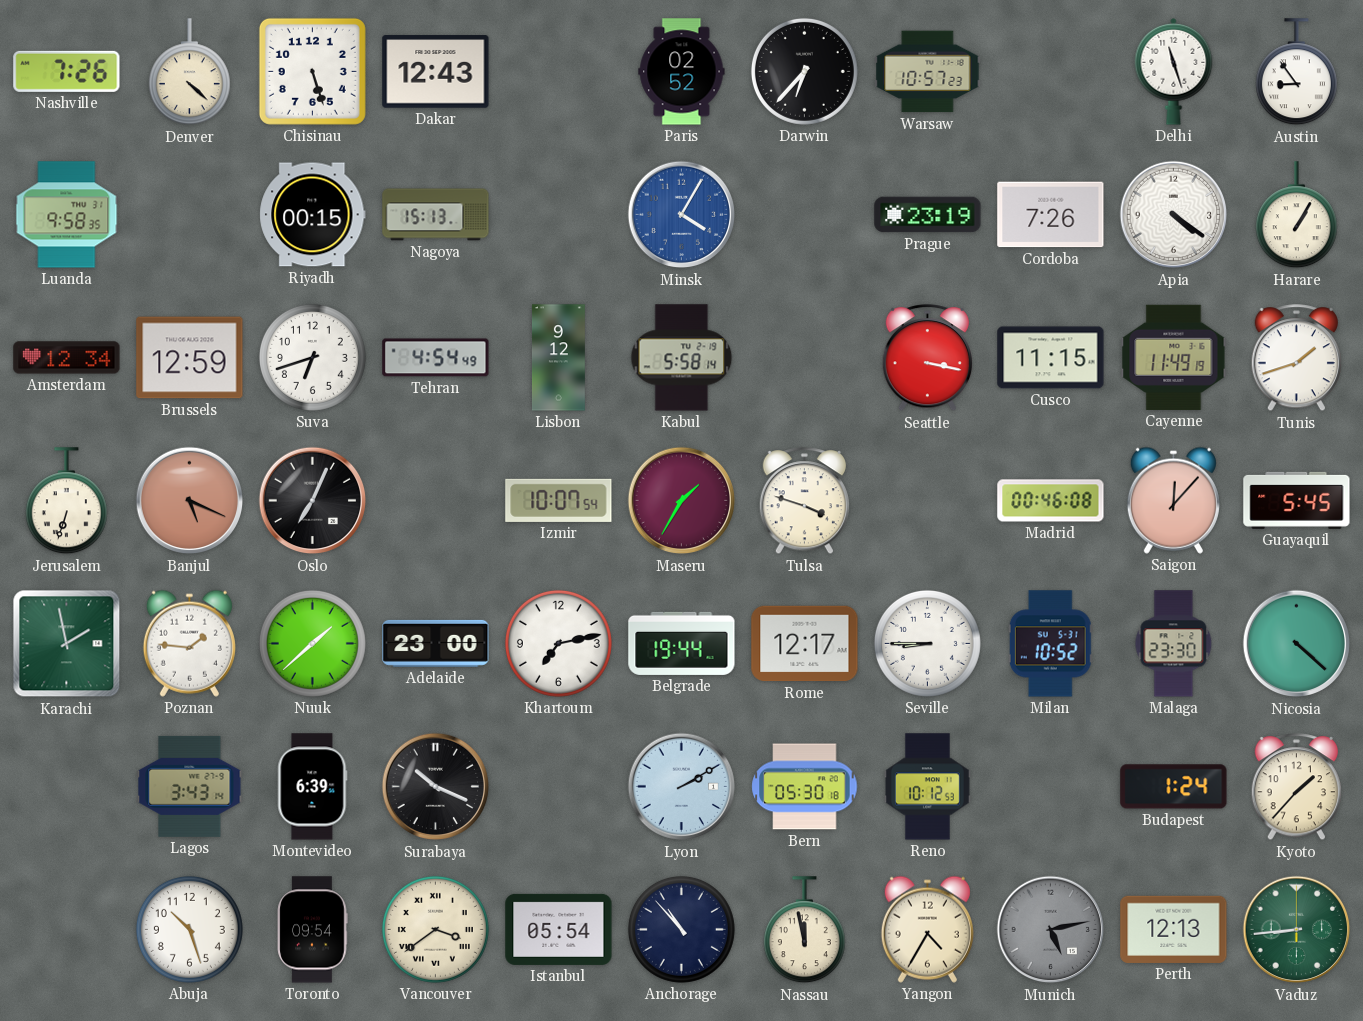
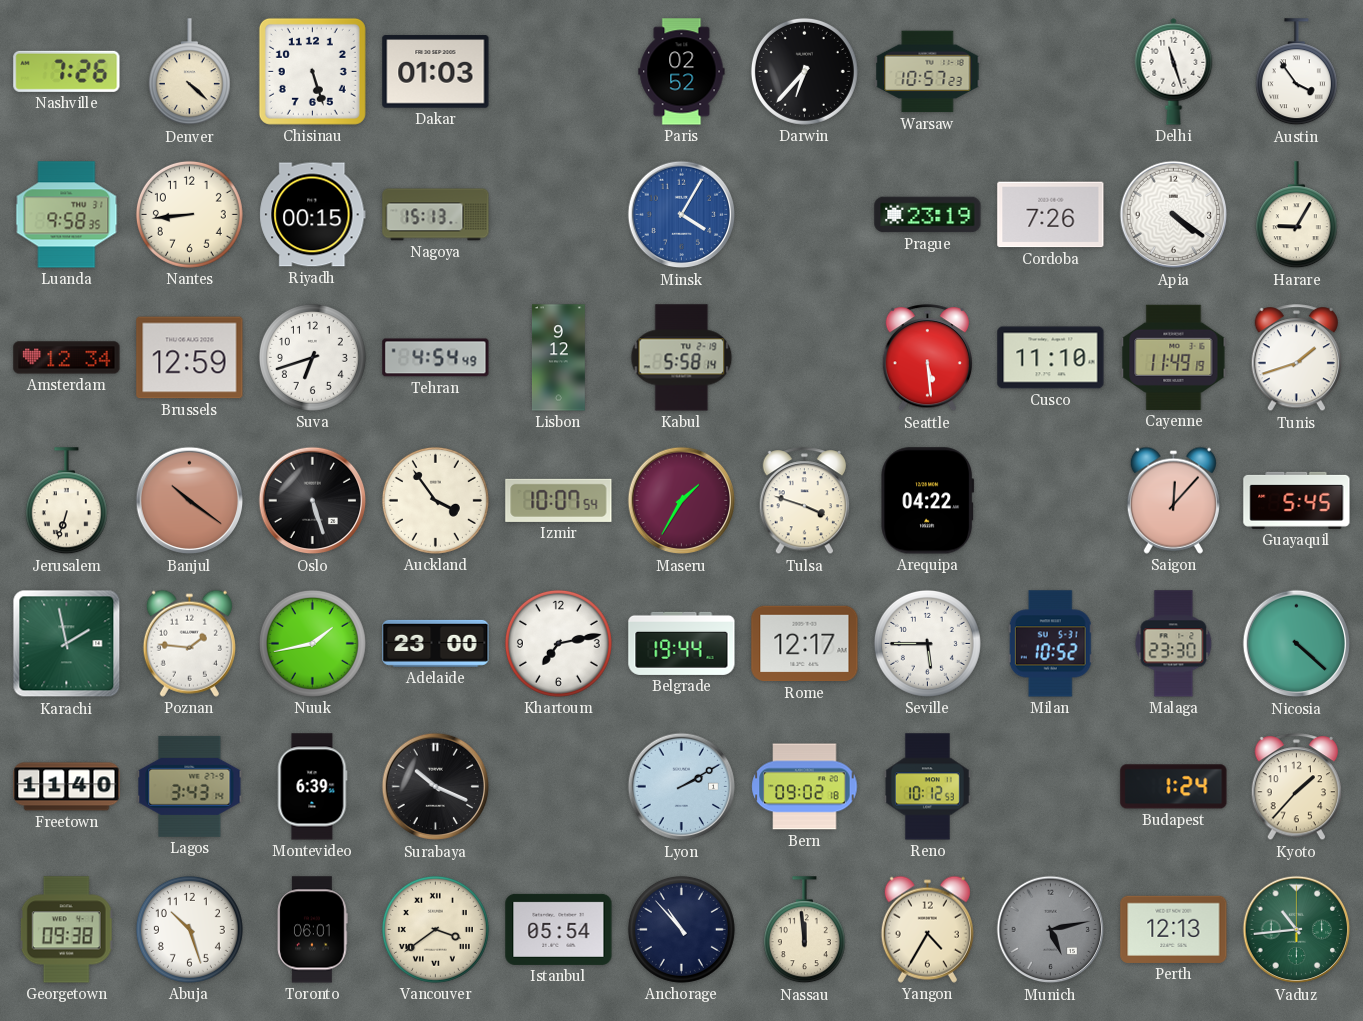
Dakar: 12:43 -> 01:03 (436, 72)
Austin: 8:54 -> 3:54 (1296, 72)
Nantes: none -> 8:44 (189, 214)
Harare: 1:05 -> 9:05 (1296, 215)
Seattle: 3:17 -> 5:29 (927, 358)
Cusco: 11:15 -> 11:10 (1051, 358)
Banjul: 5:19 -> 10:21 (190, 501)
Oslo: 7:04 -> 5:27 (313, 501)
Auckland: none -> 3:54 (435, 500)
Arequipa: none -> 04:22 (928, 501)
Madrid: 00:46 -> none (1051, 501)
Nuuk: 1:38 -> 1:43 (312, 643)
Seville: 8:45 -> 5:45 (927, 643)
Freetown: none -> 11:40 (67, 787)
Bern: 05:30 -> 09:02 (805, 787)
Georgetown: none -> 09:38 (66, 930)
Toronto: 09:54 -> 06:01 (313, 930)
Nassau: 11:58 -> 11:59 (804, 930)
Vaduz: 8:44 -> 10:44 (1297, 930)
